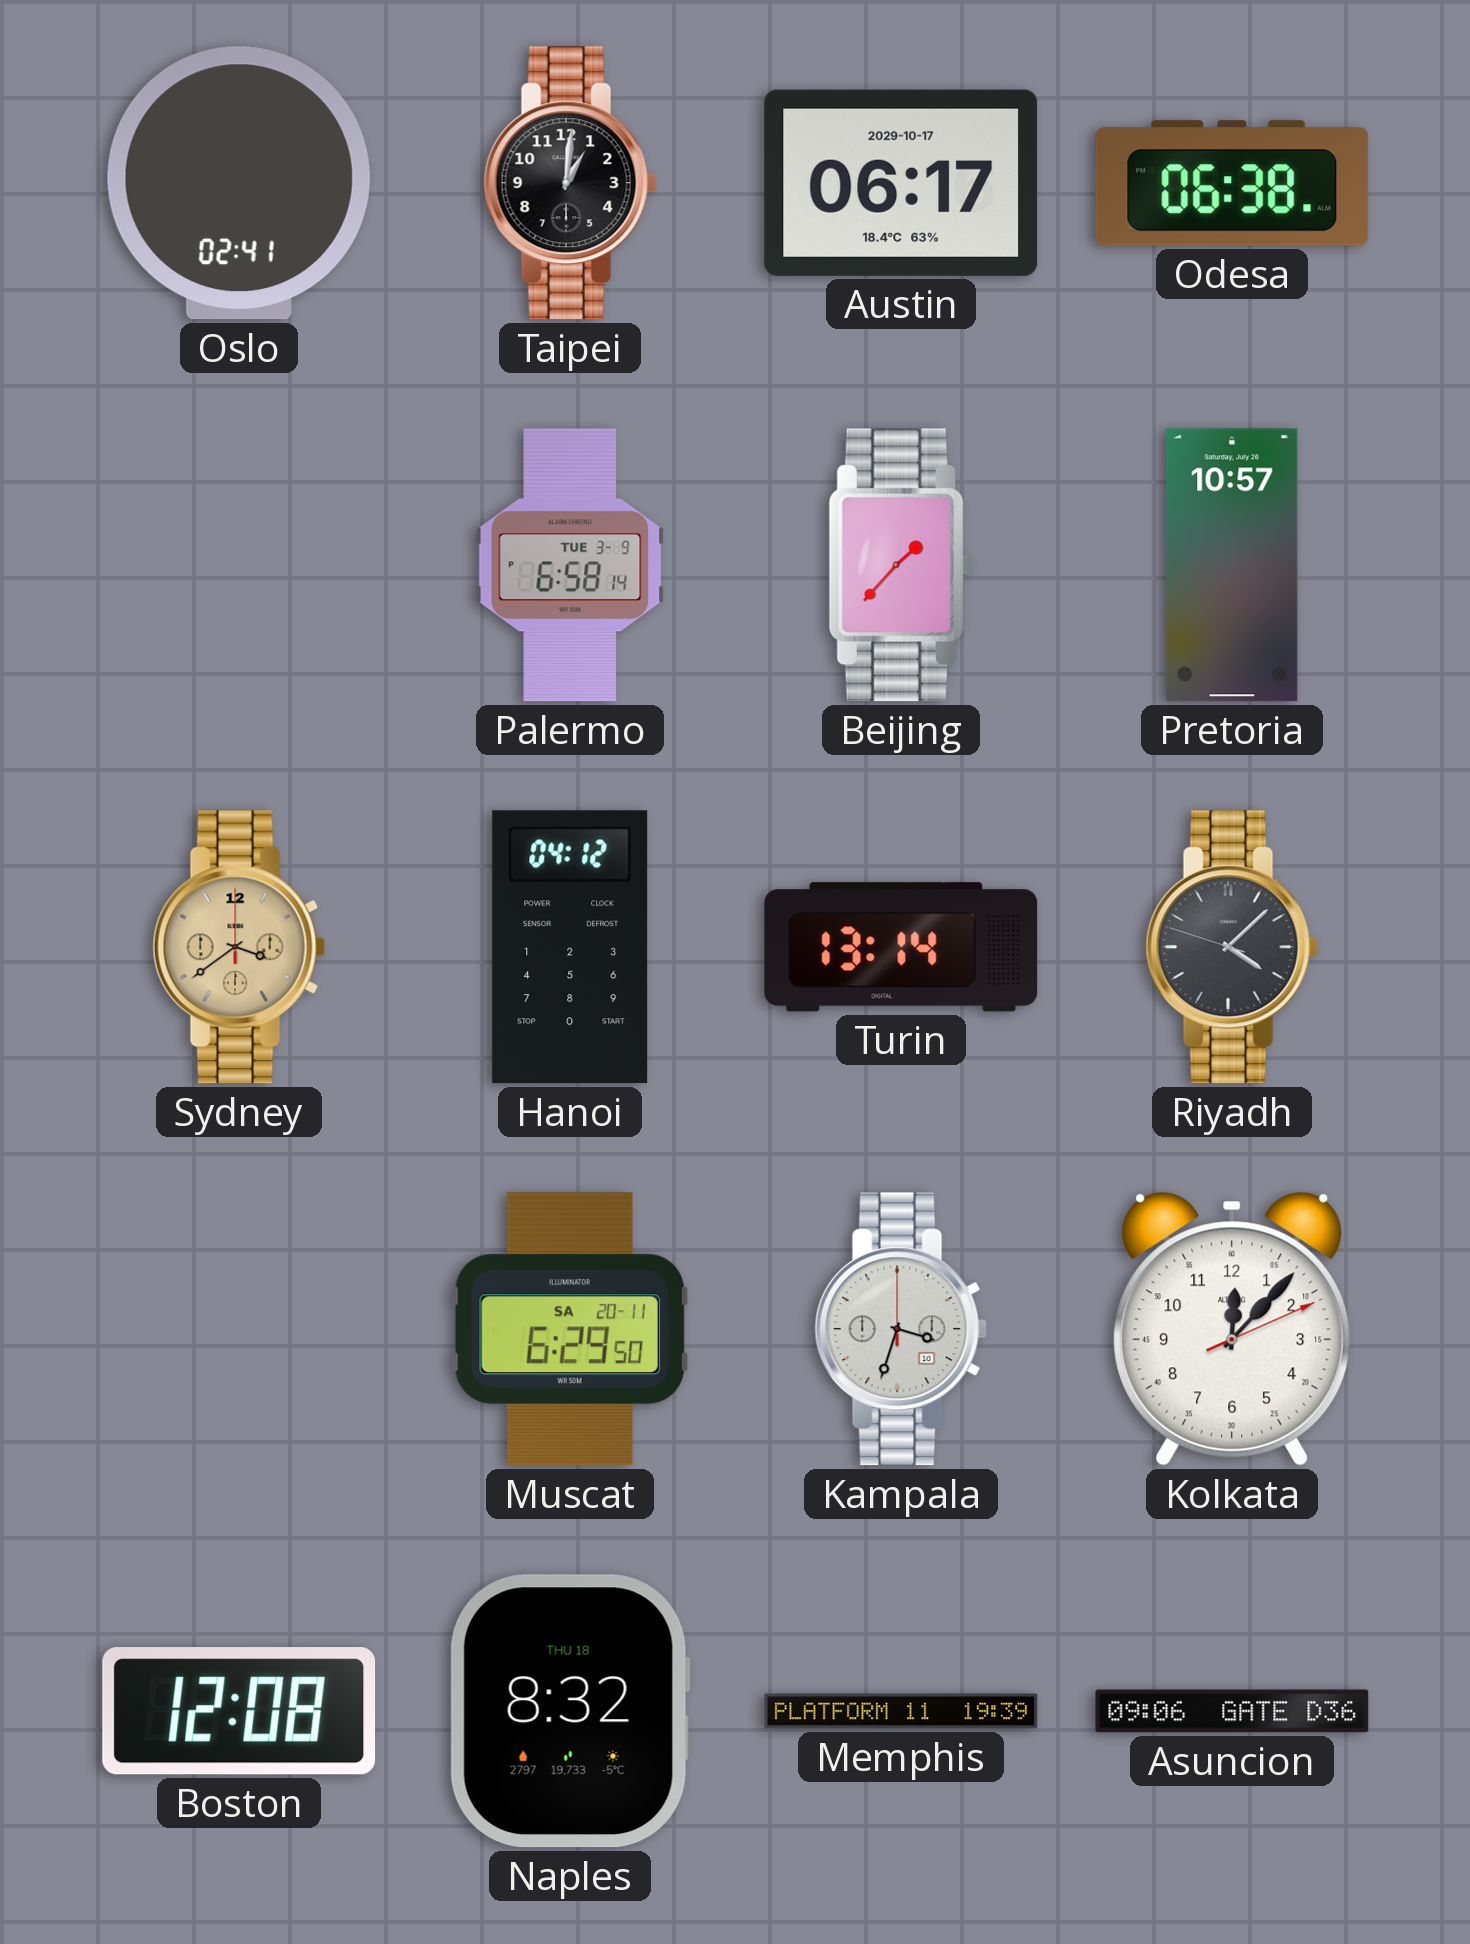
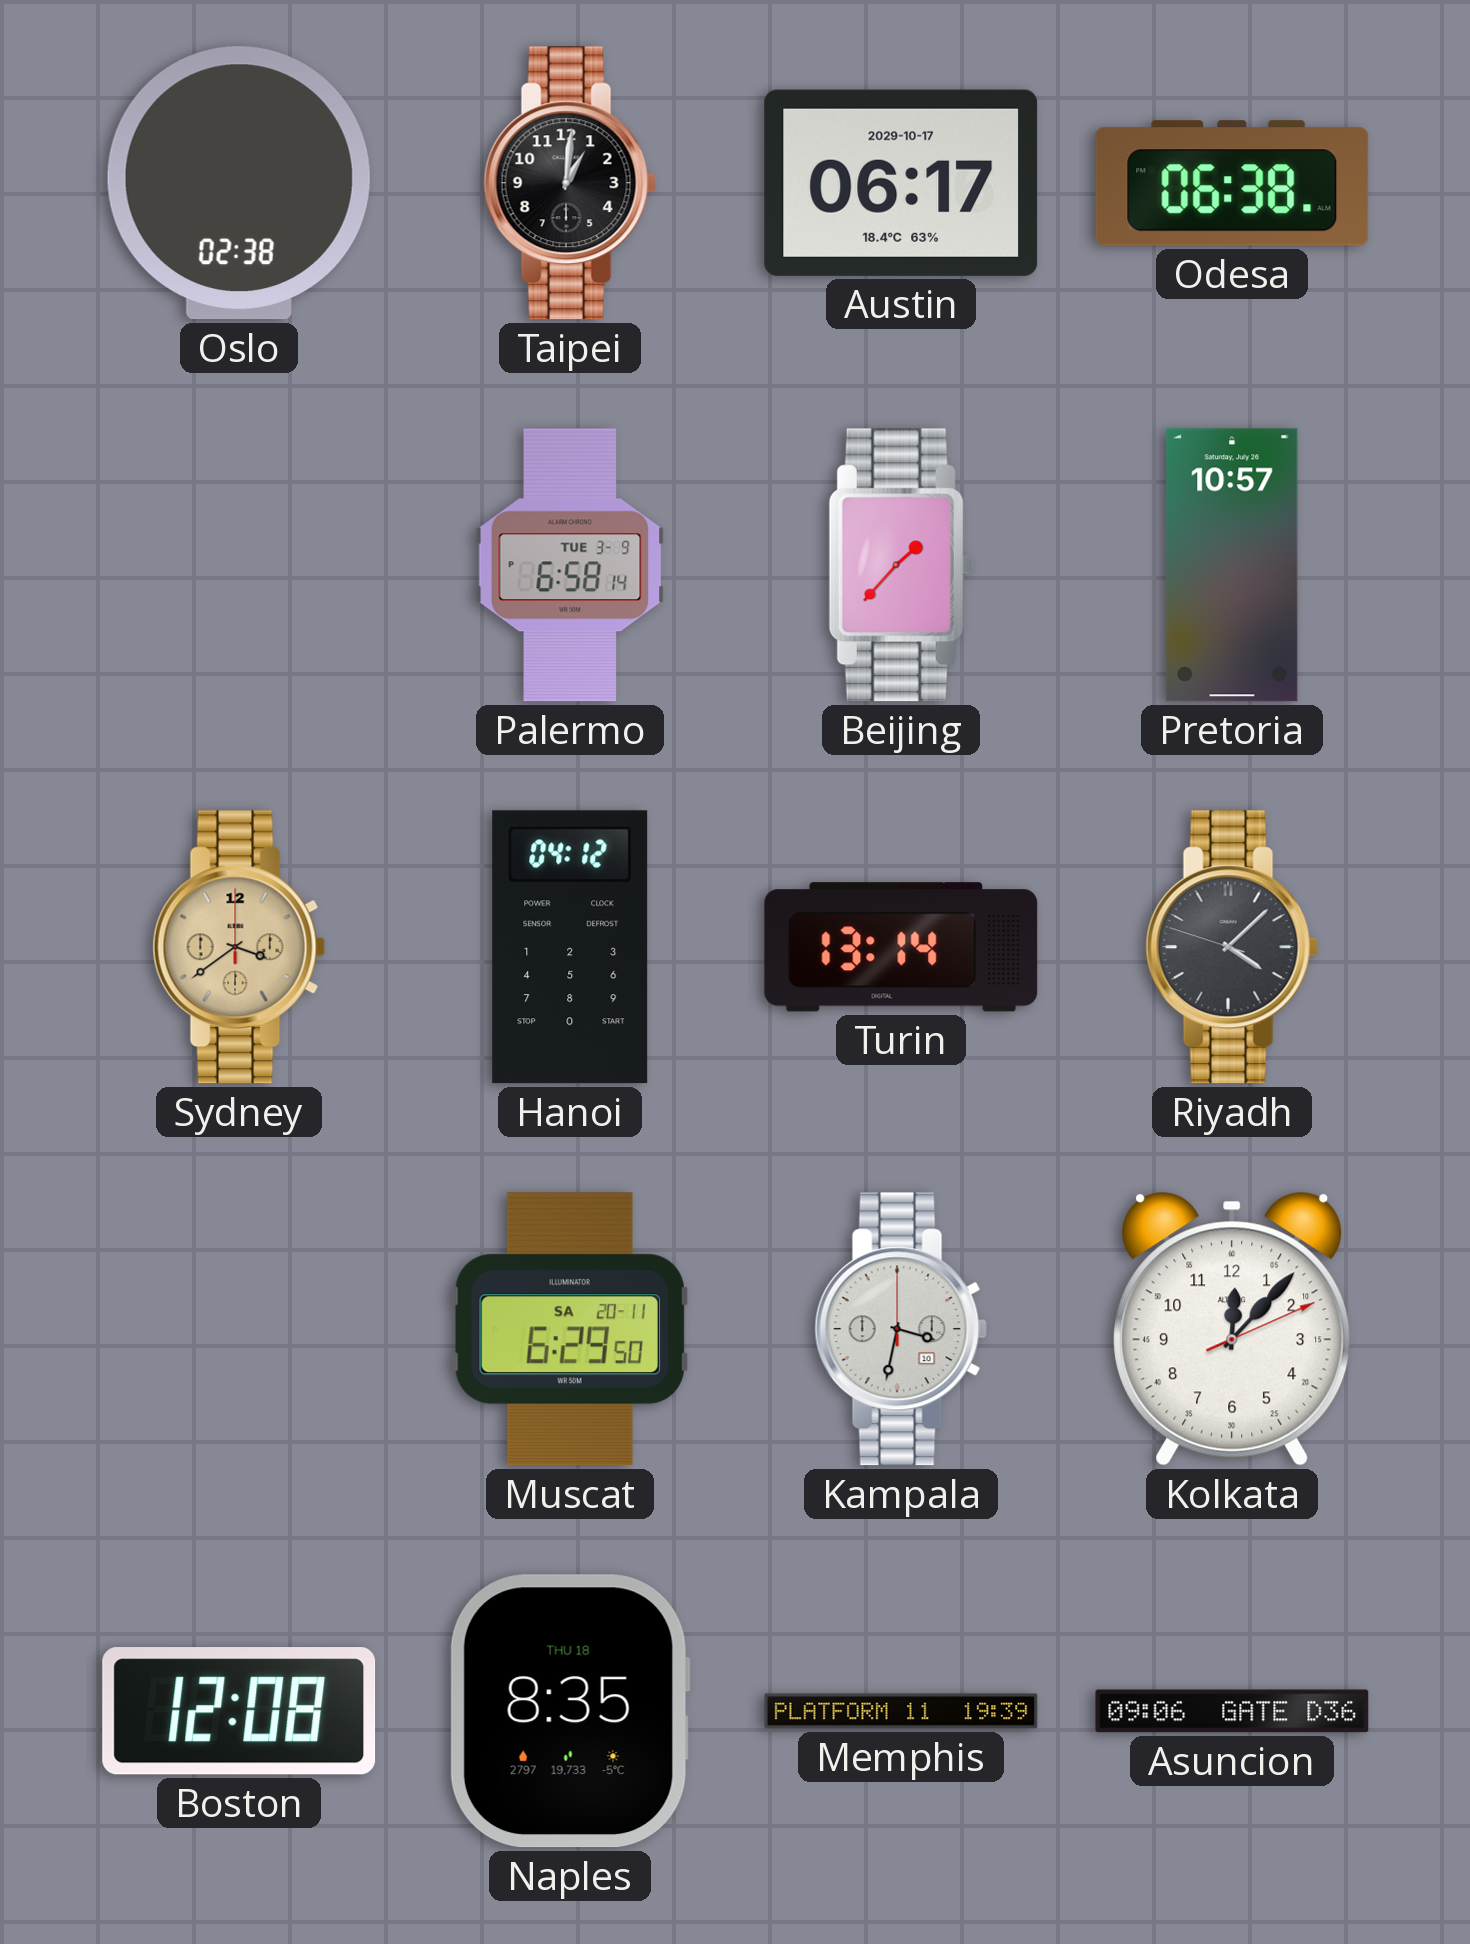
Oslo: 02:41 -> 02:38 (239, 183)
Kampala: 3:33 -> 3:32 (901, 1329)
Naples: 8:32 -> 8:35 (570, 1711)
